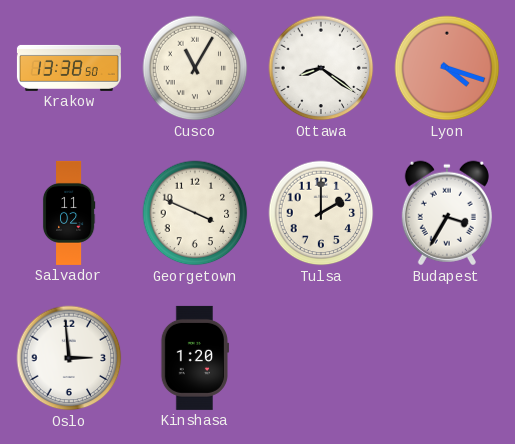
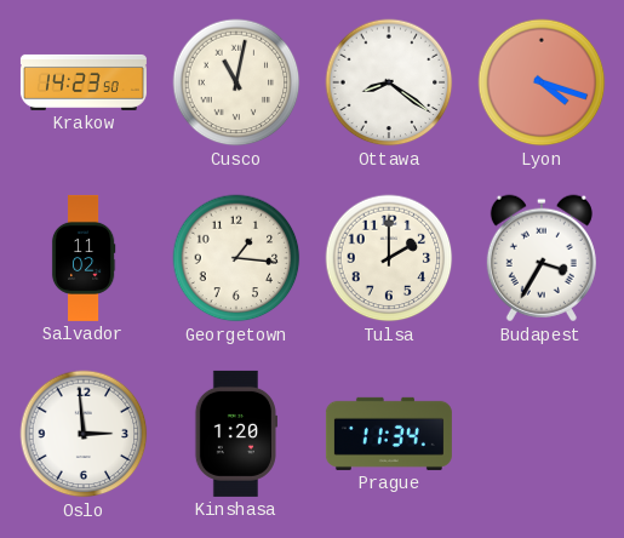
Krakow: 13:38 -> 14:23 (84, 82)
Cusco: 11:05 -> 11:02 (236, 82)
Georgetown: 3:49 -> 1:16 (236, 258)
Prague: none -> 11:34 (389, 434)
